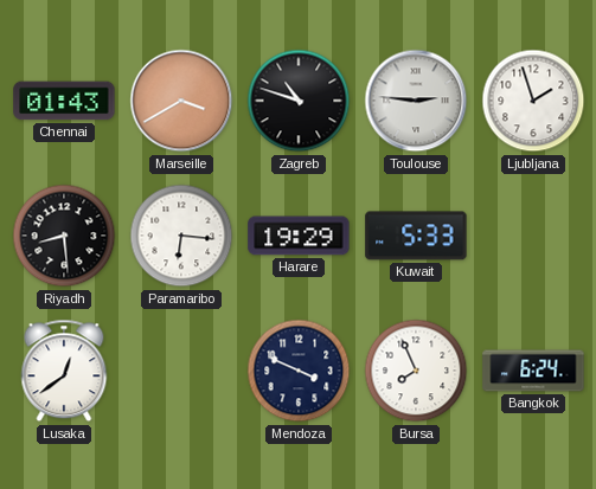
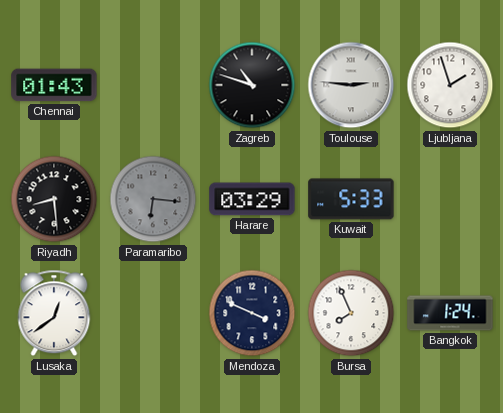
Marseille: 3:40 -> none (181, 101)
Paramaribo dial: white -> grey (153, 199)
Harare: 19:29 -> 03:29 (252, 199)
Bangkok: 6:24 -> 1:24 (450, 313)
